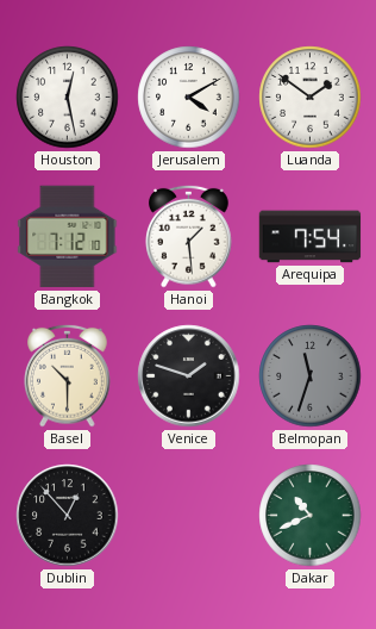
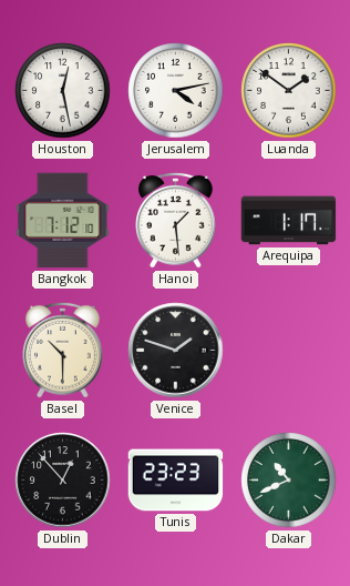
Jerusalem: 4:10 -> 4:13 (176, 91)
Arequipa: 7:54 -> 1:17 (289, 221)
Belmopan: 11:33 -> none (311, 376)
Tunis: none -> 23:23 (176, 481)
